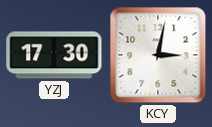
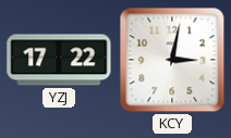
YZJ: 17:30 -> 17:22 (59, 60)
